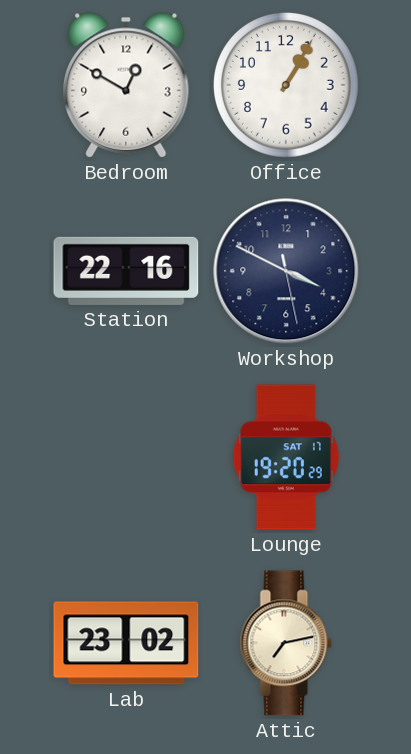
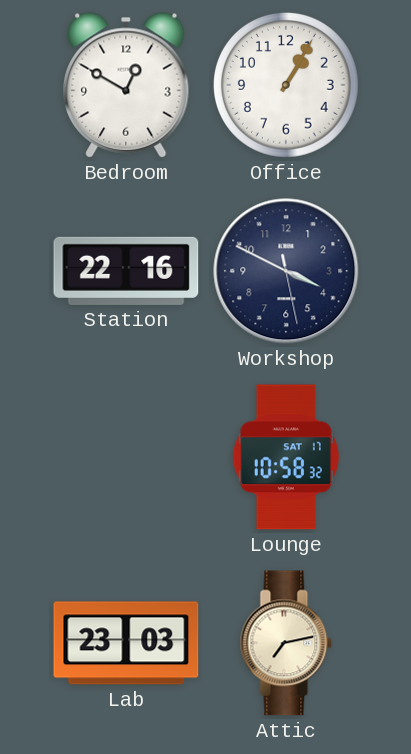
Lounge: 19:20 -> 10:58 (286, 457)
Lab: 23:02 -> 23:03 (126, 643)
